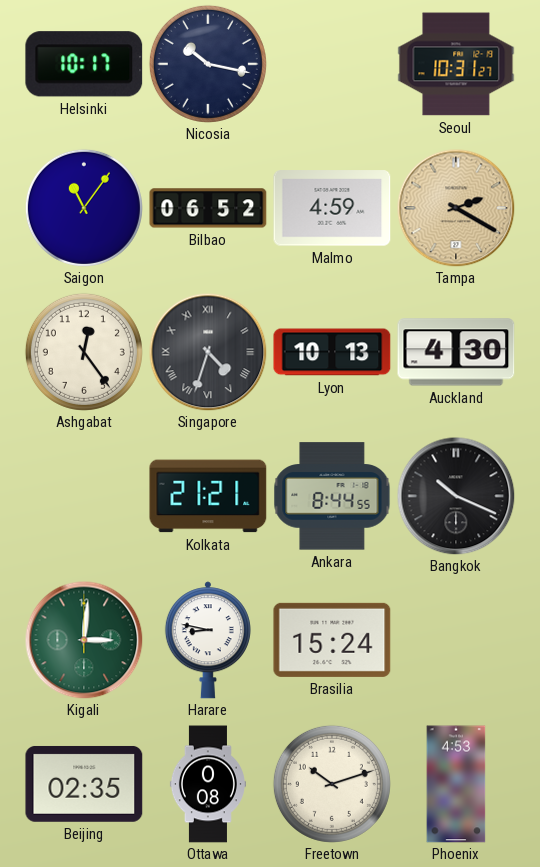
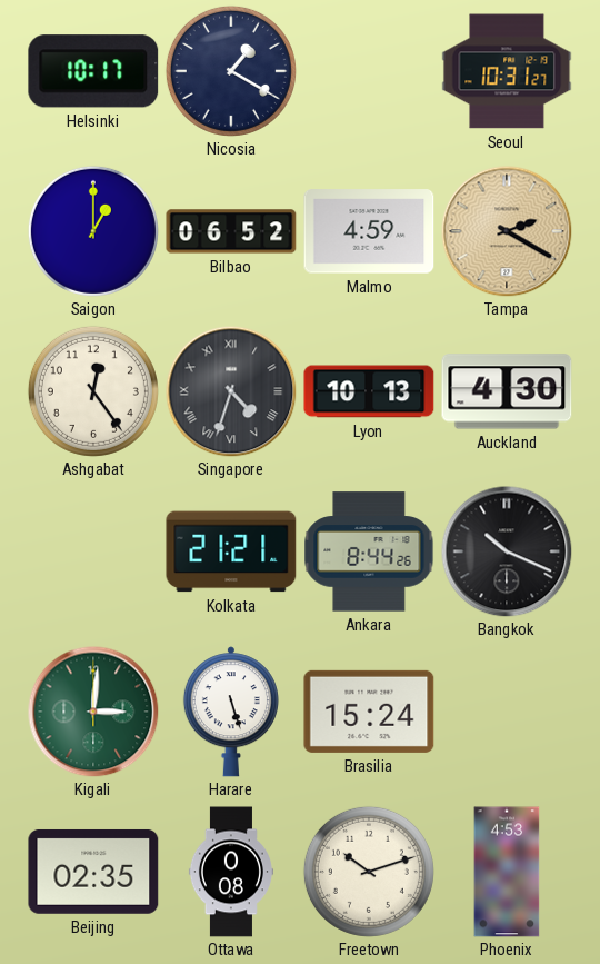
Nicosia: 10:17 -> 1:20 (231, 71)
Saigon: 11:06 -> 1:00 (93, 231)
Ankara: 8:44:55 -> 8:44:26 (369, 551)
Harare: 8:47 -> 5:27 (231, 712)
